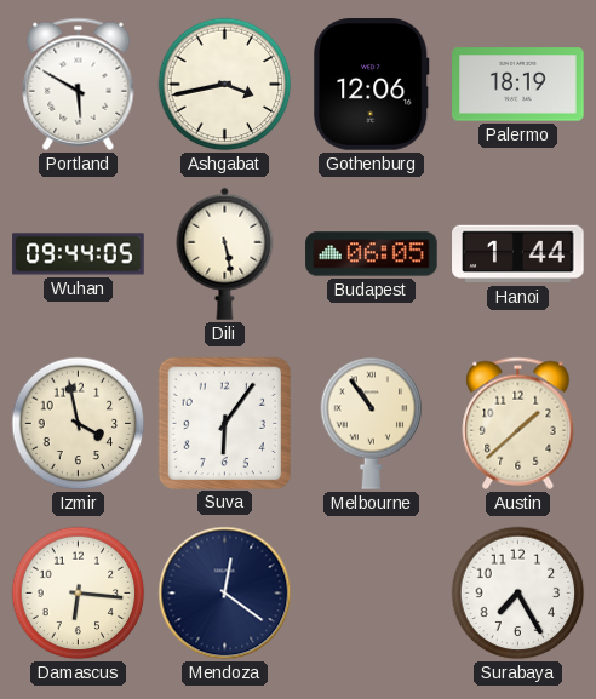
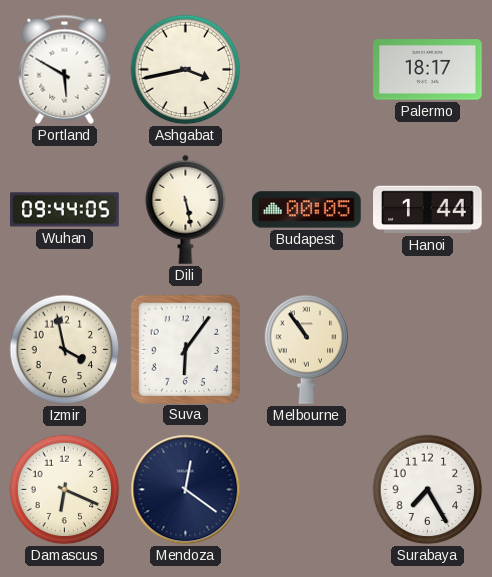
Gothenburg: 12:06 -> none (372, 85)
Palermo: 18:19 -> 18:17 (428, 70)
Budapest: 06:05 -> 00:05 (307, 210)
Austin: 1:38 -> none (518, 423)
Damascus: 6:16 -> 6:19 (65, 490)
